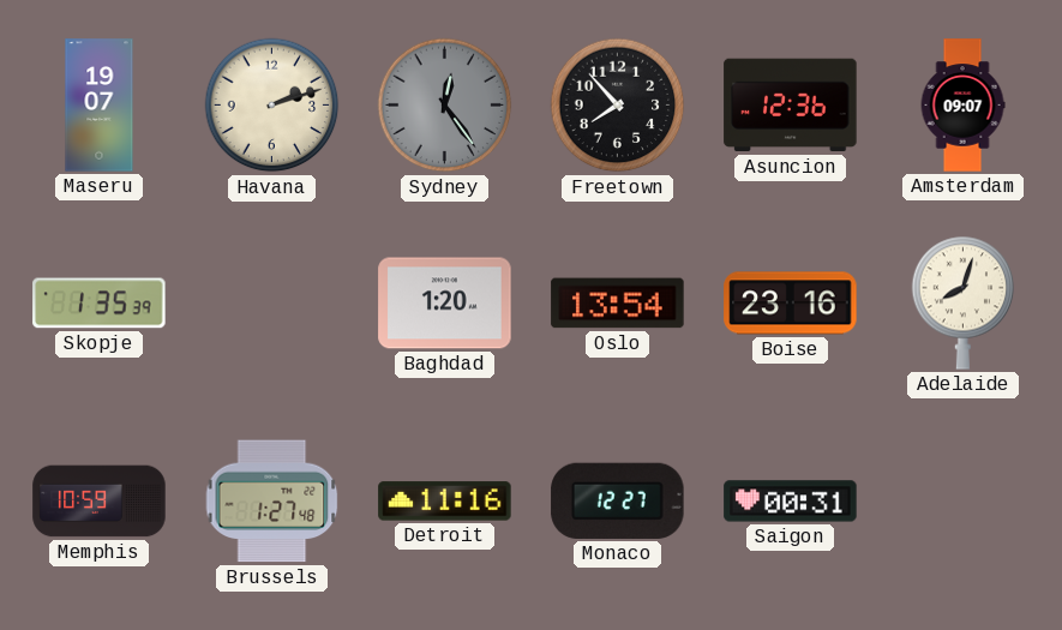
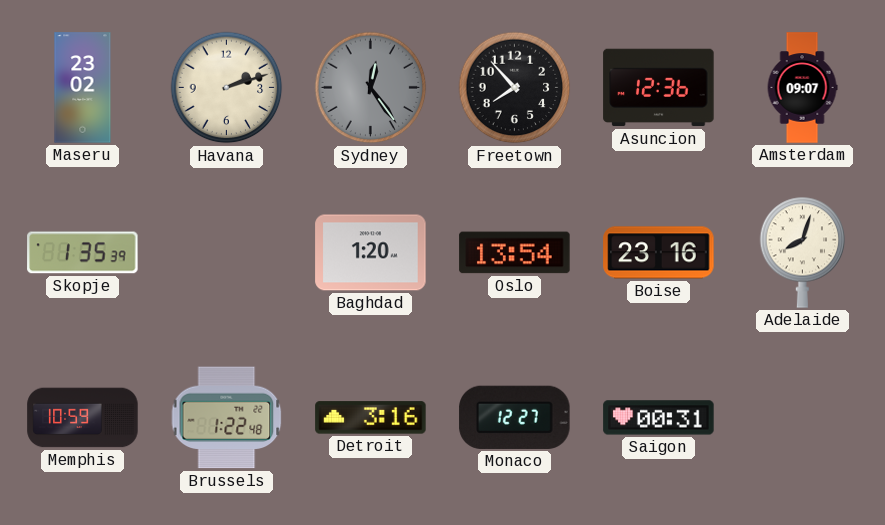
Maseru: 19:07 -> 23:02 (83, 88)
Brussels: 1:27 -> 1:22 (227, 418)
Detroit: 11:16 -> 3:16 (371, 418)
